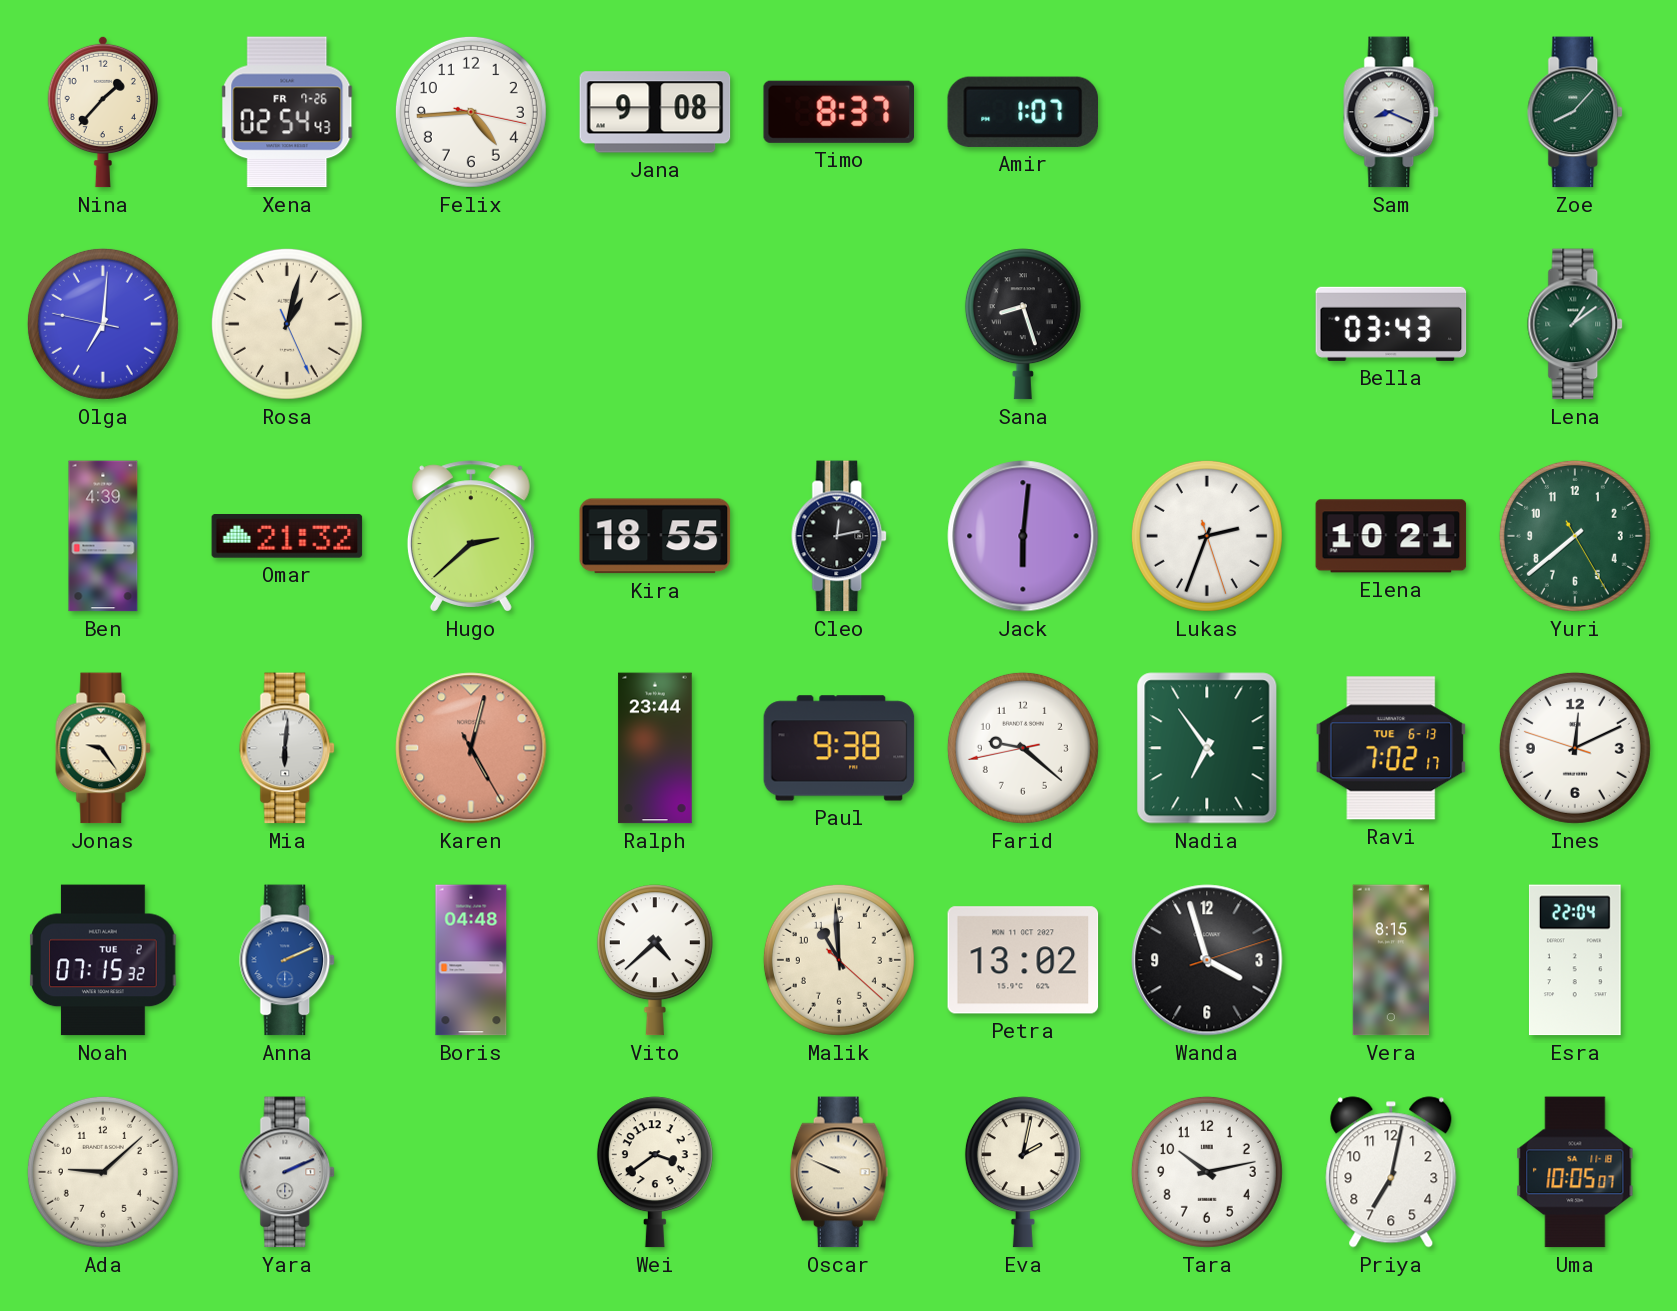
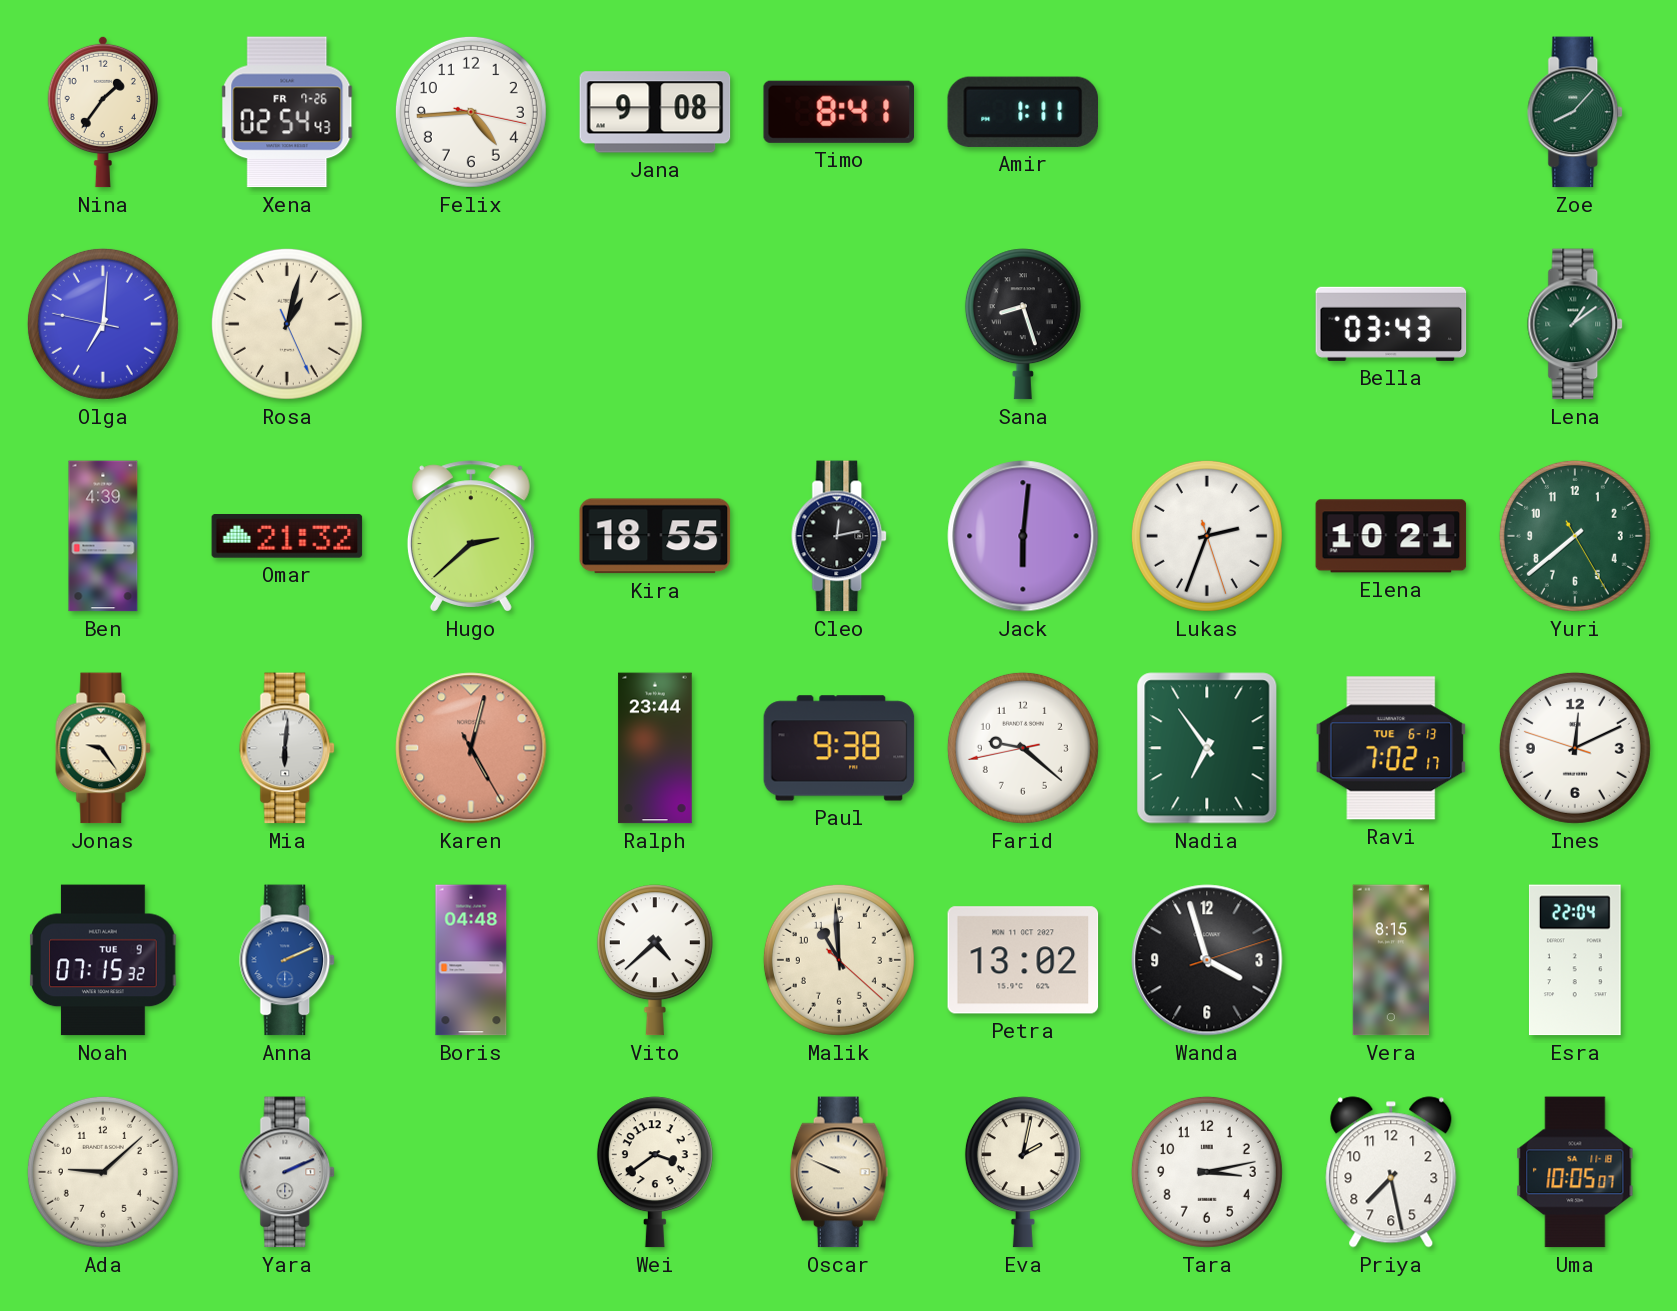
Nina: 1:37 -> 1:36 (103, 112)
Timo: 8:37 -> 8:41 (838, 112)
Amir: 1:07 -> 1:11 (1022, 112)
Sam: 8:19 -> none (1392, 112)
Noah date: TUE 2 -> TUE 9 (103, 960)
Tara: 10:13 -> 3:13 (1207, 1172)
Priya: 7:02 -> 7:28 (1391, 1172)
